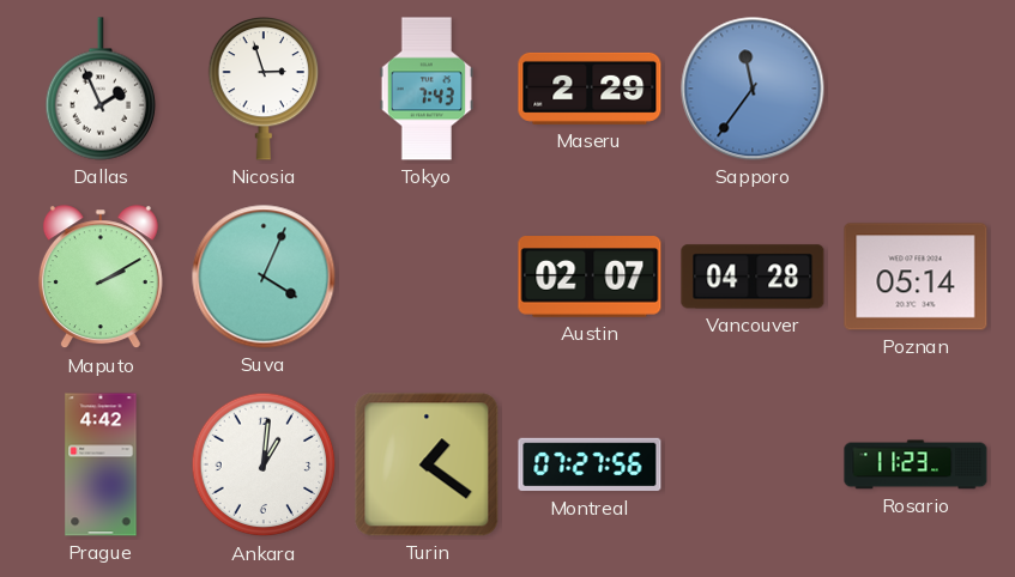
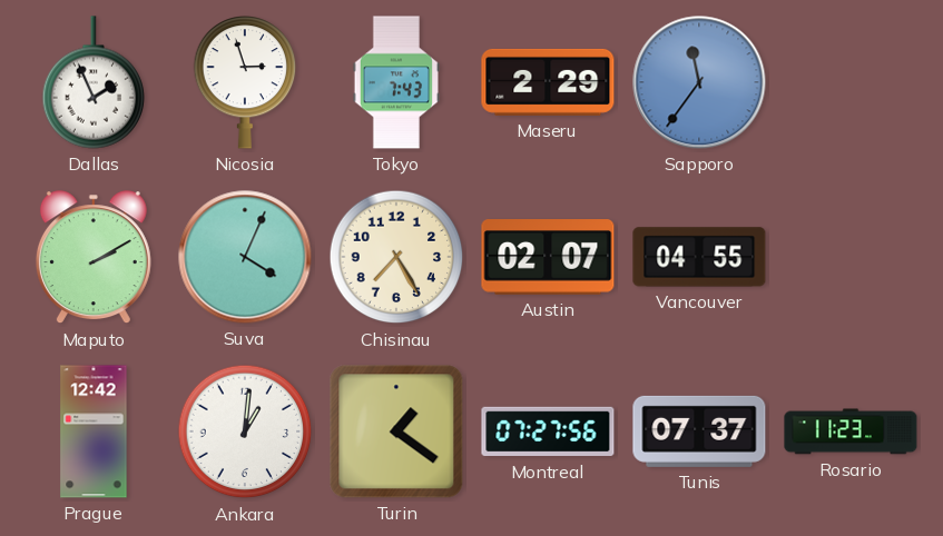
Chisinau: none -> 7:25 (396, 257)
Vancouver: 04:28 -> 04:55 (699, 257)
Poznan: 05:14 -> none (916, 277)
Prague: 4:42 -> 12:42 (94, 431)
Tunis: none -> 07:37 (699, 431)
